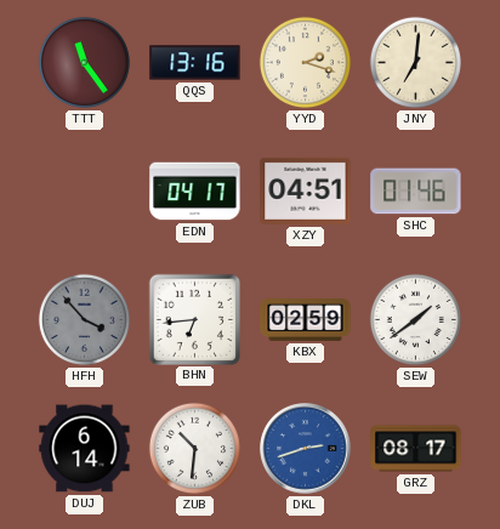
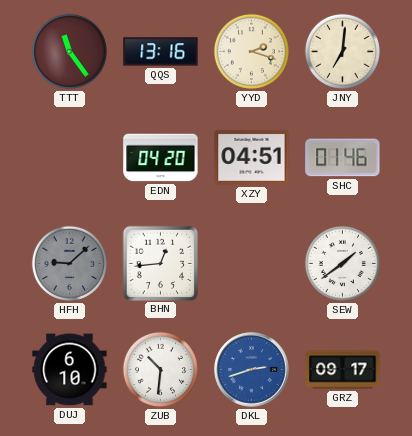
EDN: 04:17 -> 04:20 (161, 158)
HFH: 3:53 -> 9:08 (69, 263)
BHN: 6:44 -> 12:44 (160, 263)
KBX: 02:59 -> none (306, 320)
DUJ: 6:14 -> 6:10 (70, 370)
GRZ: 08:17 -> 09:17 (343, 370)
